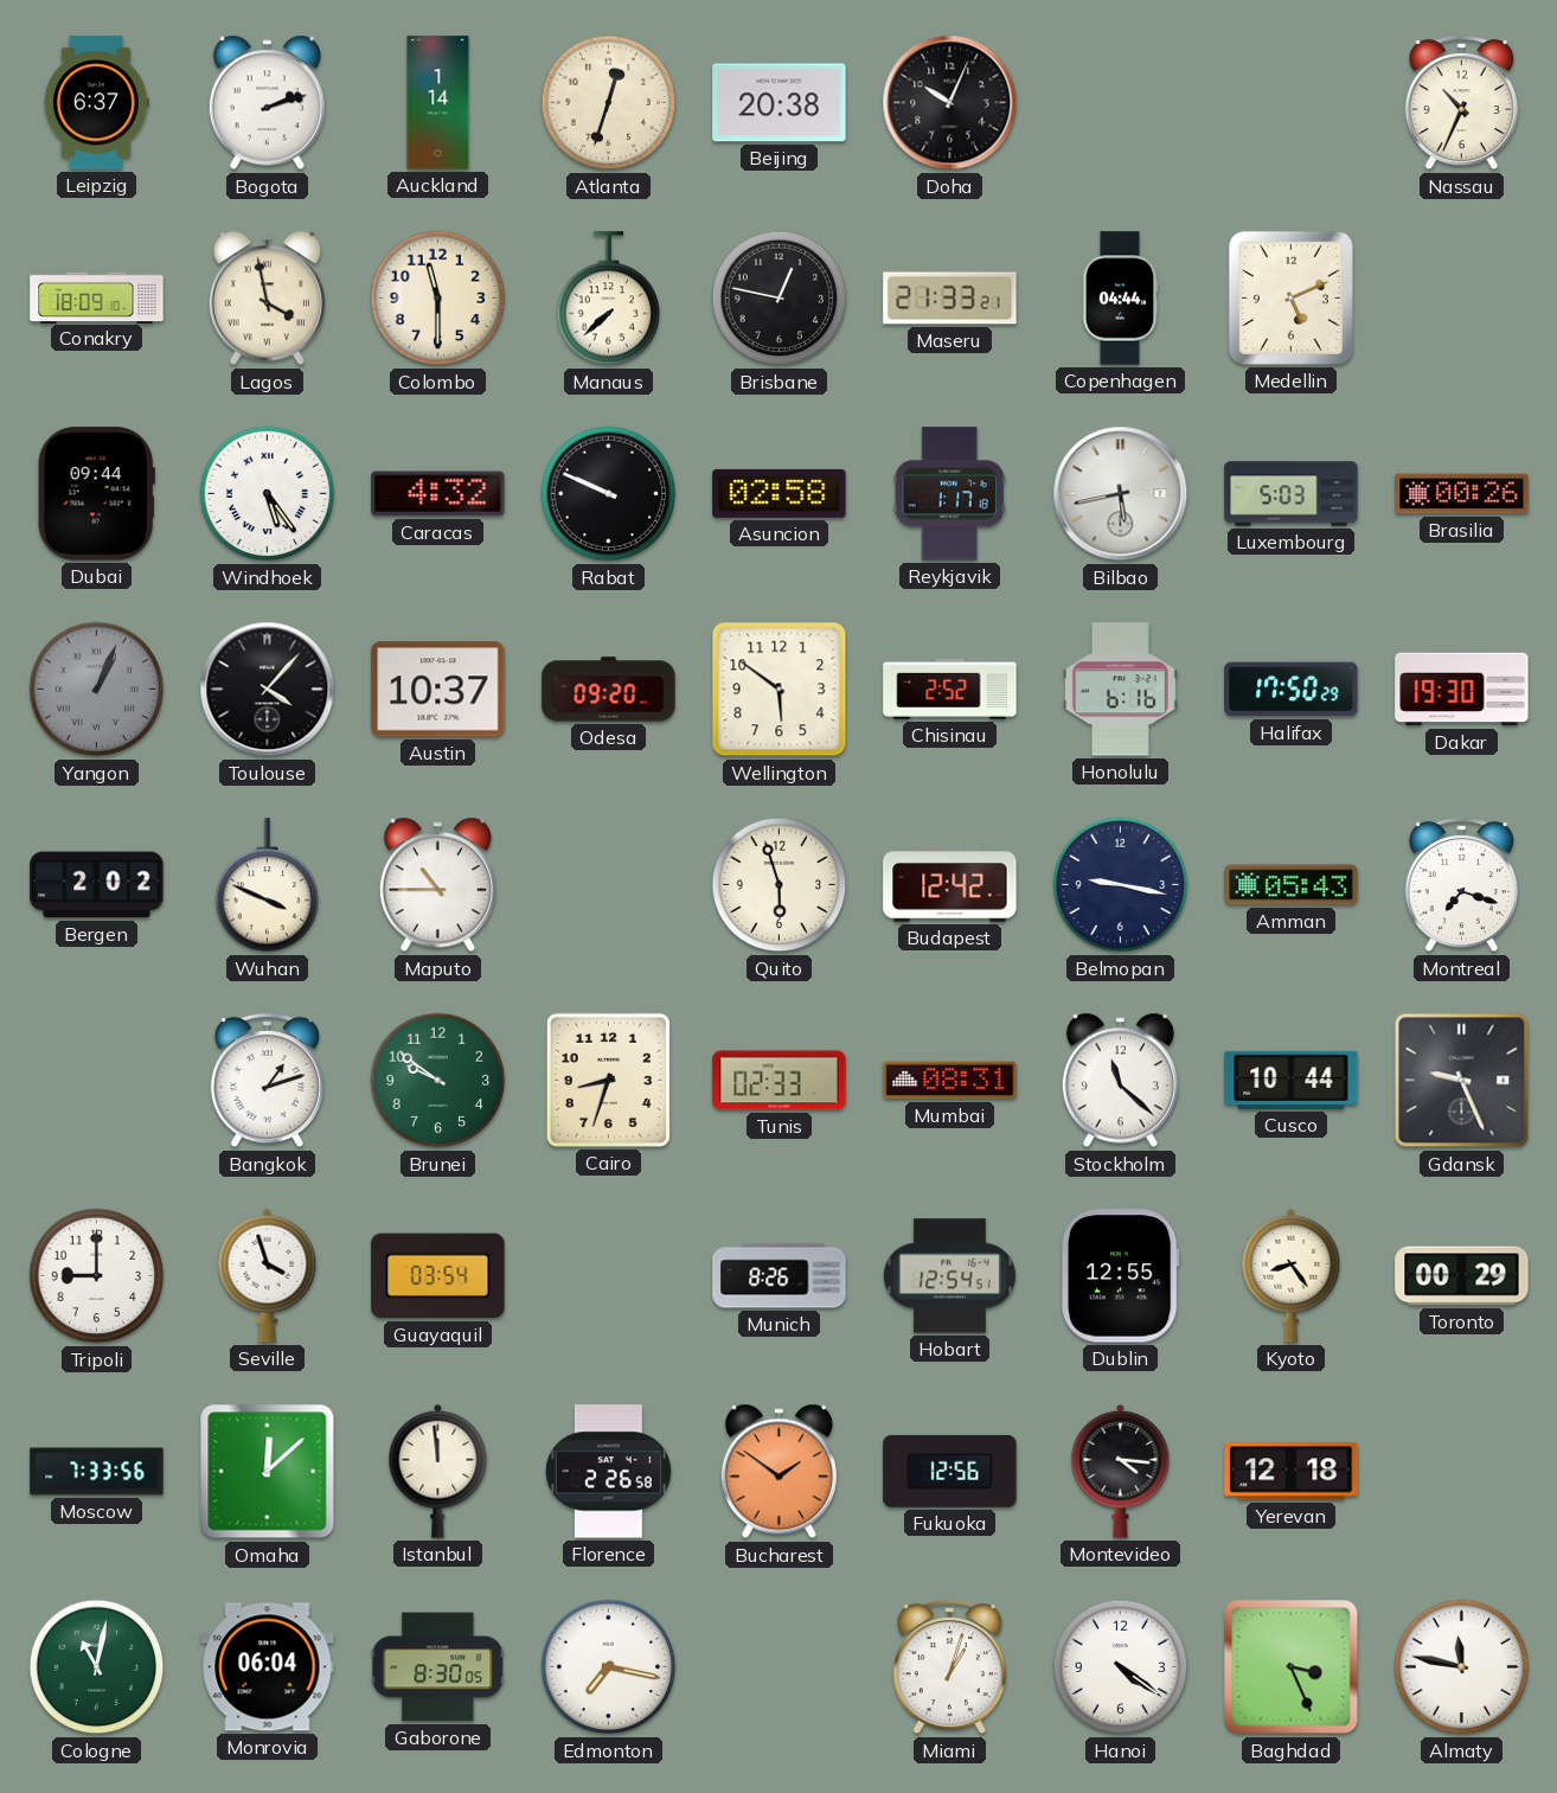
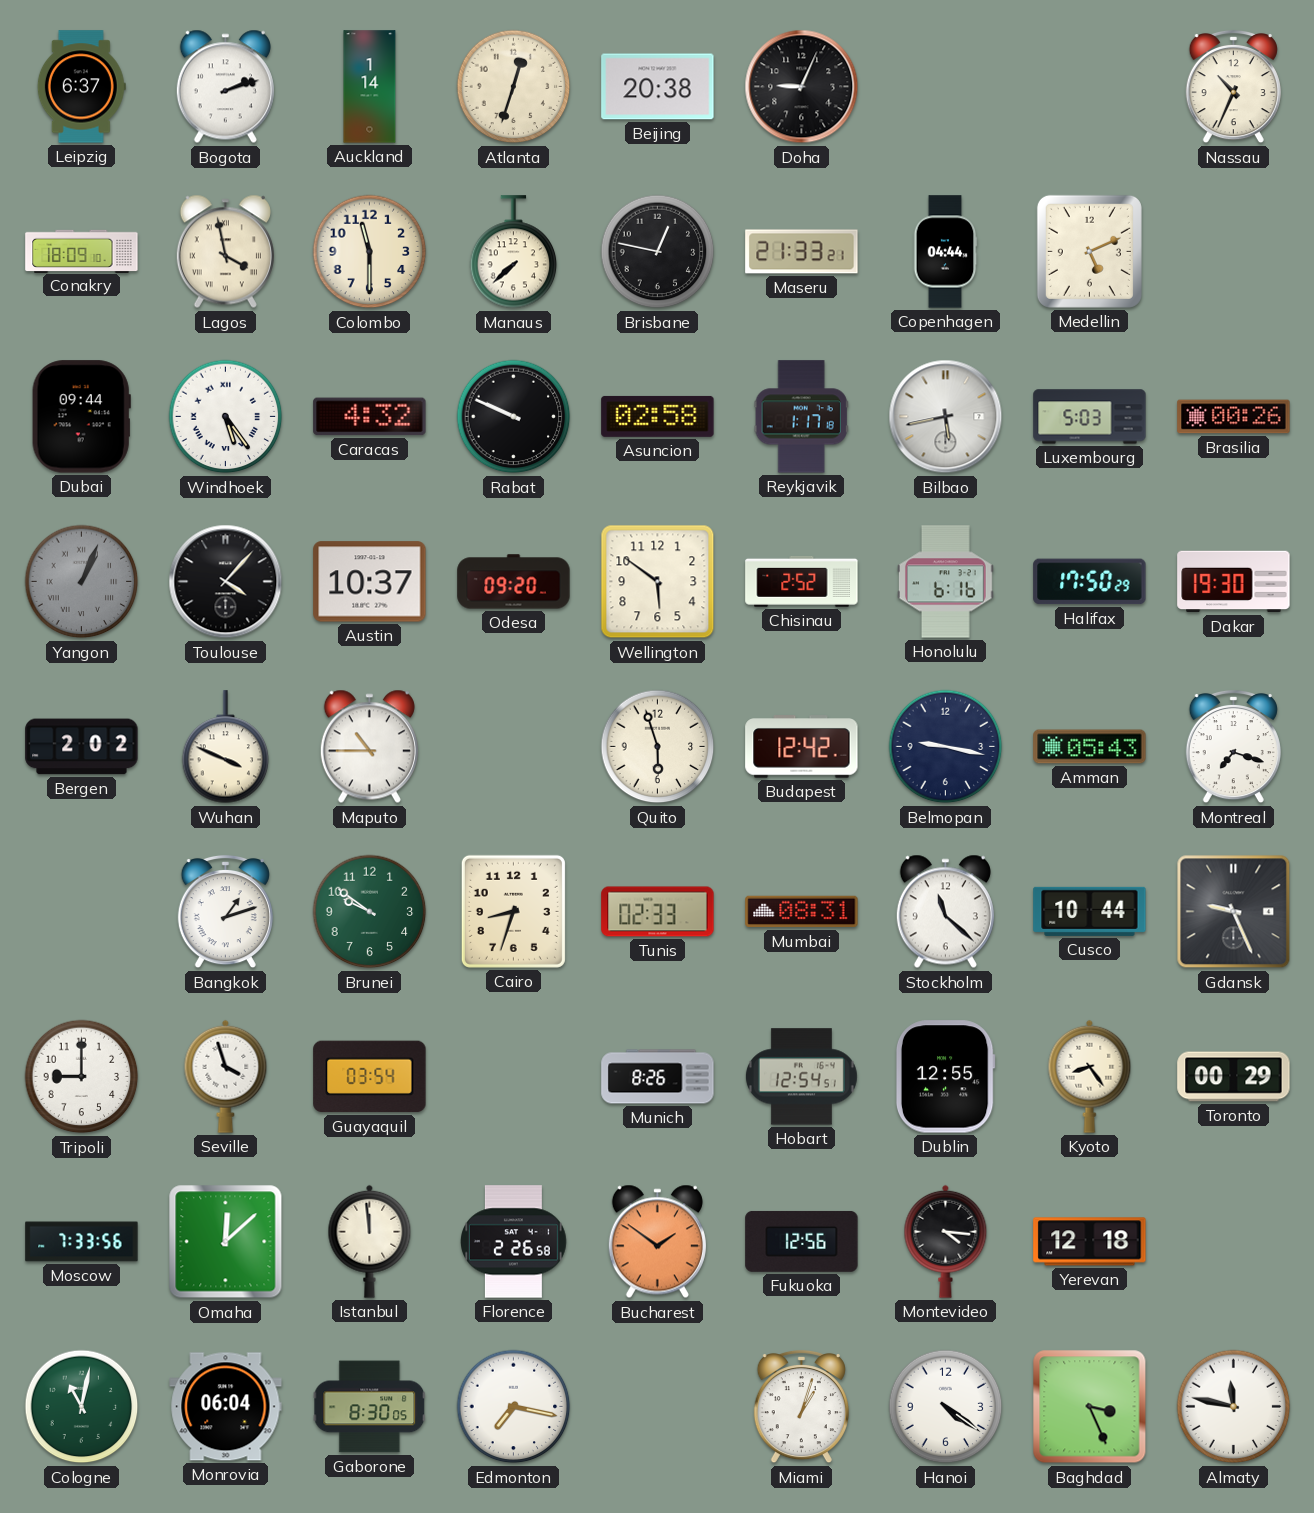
Doha: 10:04 -> 9:04 (802, 87)
